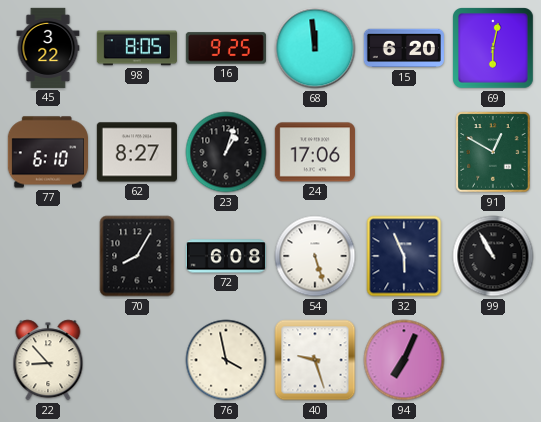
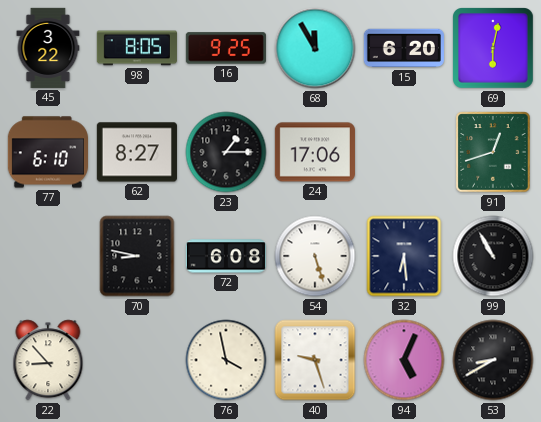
68: 11:59 -> 11:55 (315, 48)
23: 1:03 -> 1:15 (226, 152)
91: 12:50 -> 12:42 (493, 152)
70: 8:05 -> 8:47 (137, 256)
32: 5:56 -> 6:29 (404, 256)
94: 7:04 -> 5:04 (404, 360)
53: none -> 8:40 (493, 360)
